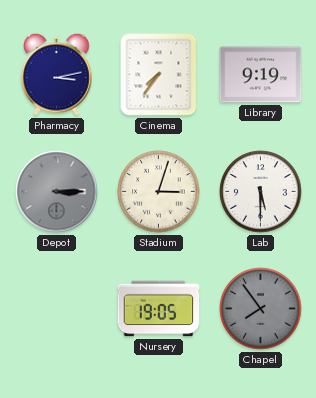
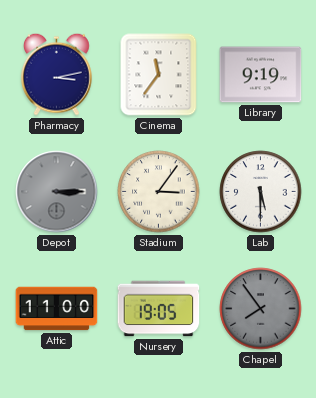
Cinema: 7:36 -> 11:36 (159, 75)
Stadium: 3:03 -> 3:06 (159, 192)
Attic: none -> 11:00 (57, 309)
